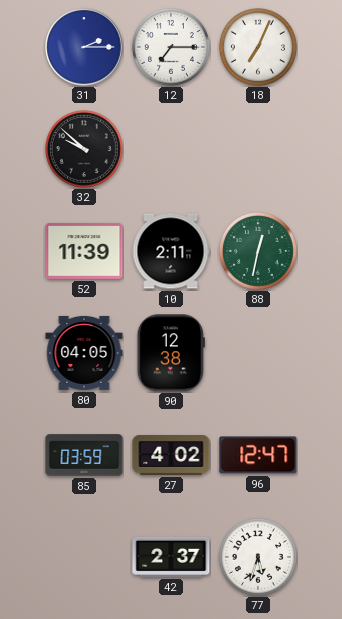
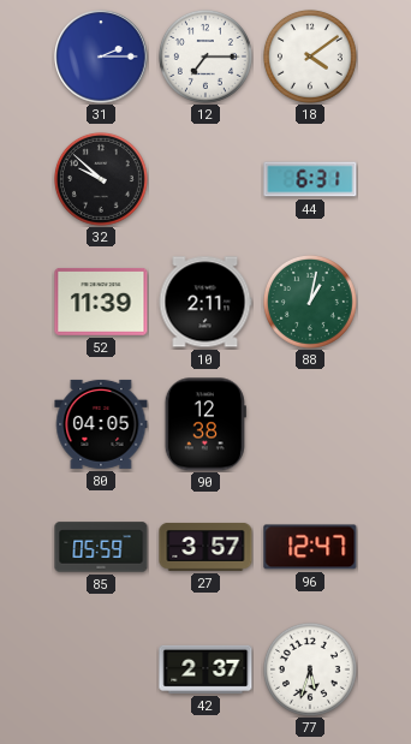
18: 7:04 -> 4:09 (310, 56)
44: none -> 6:31 (310, 179)
88: 12:32 -> 1:02 (310, 302)
85: 03:59 -> 05:59 (101, 547)
27: 4:02 -> 3:57 (205, 547)
